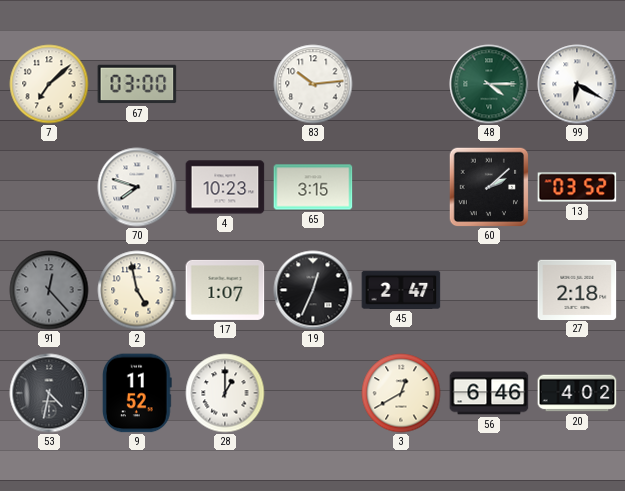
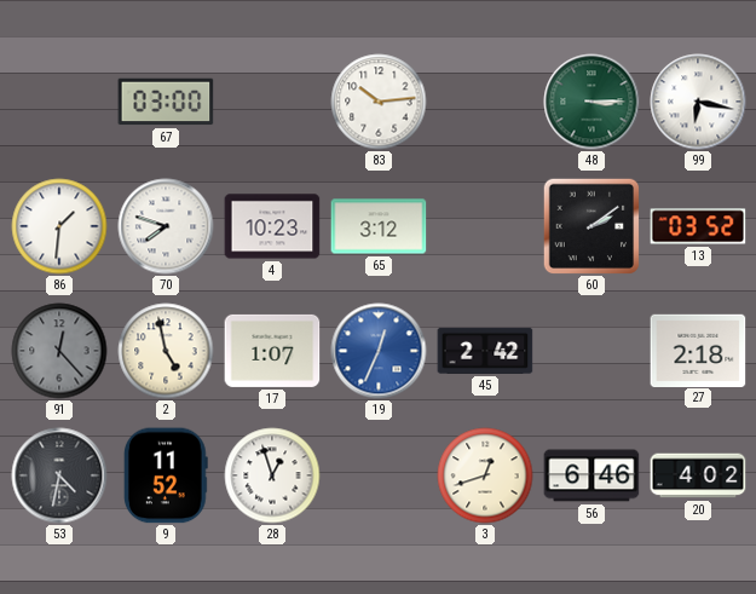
7: 7:08 -> none (49, 84)
48: 4:15 -> 3:15 (591, 102)
99: 6:20 -> 6:17 (698, 102)
86: none -> 1:31 (59, 226)
65: 3:15 -> 3:12 (379, 226)
60: 2:08 -> 2:09 (591, 226)
19 dial: black -> blue (379, 351)
45: 2:47 -> 2:42 (485, 351)
28: 1:00 -> 12:57 (272, 475)
3: 12:40 -> 12:42 (485, 475)
